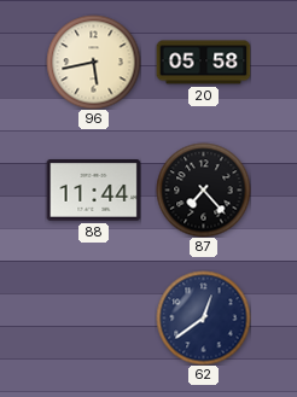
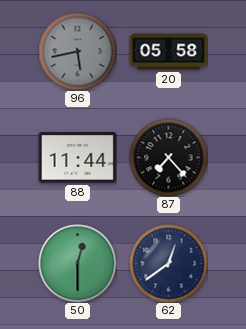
96 dial: cream -> grey (77, 51)
50: none -> 12:30 (77, 263)
